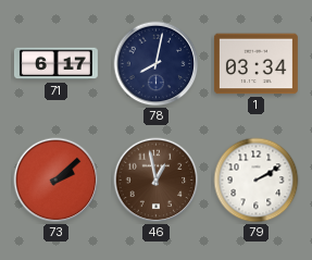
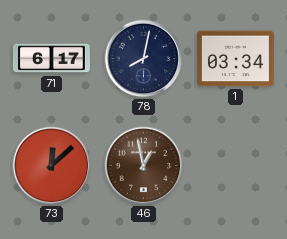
73: 2:08 -> 12:08 (52, 166)
79: 2:10 -> none (257, 181)
